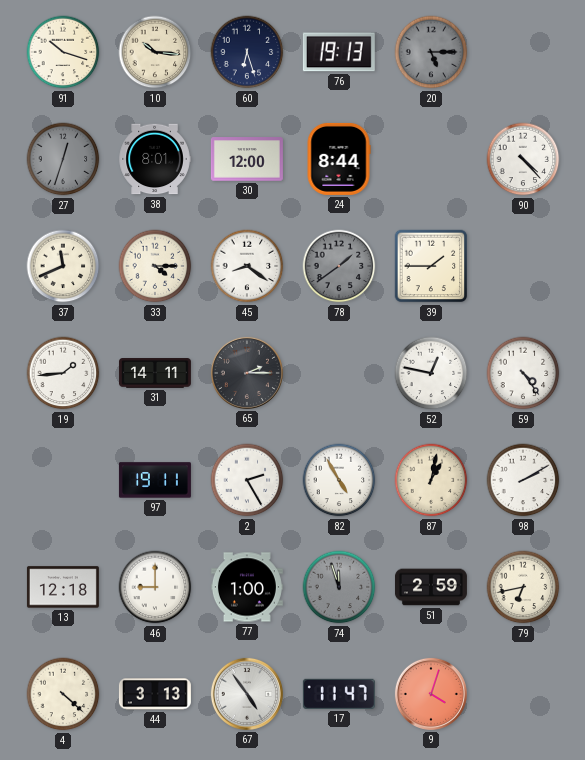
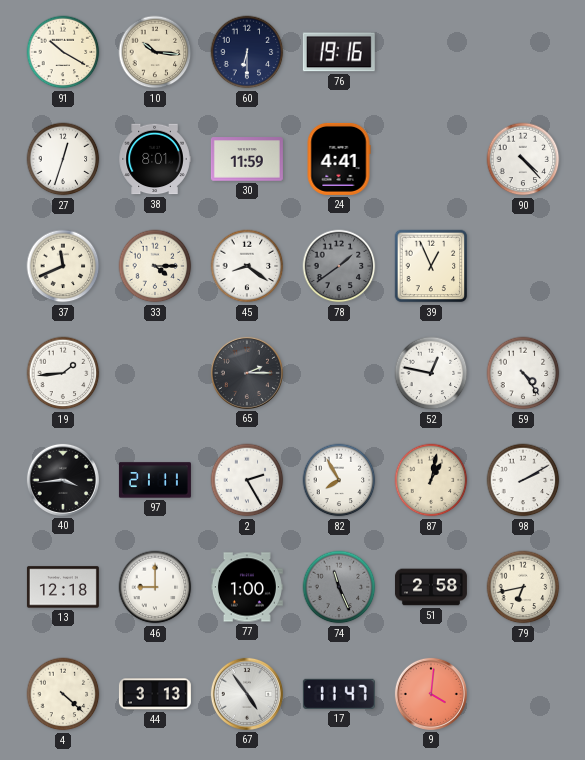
91: 10:18 -> 10:20 (63, 52)
60: 6:27 -> 6:30 (247, 52)
76: 19:13 -> 19:16 (339, 52)
20: 5:15 -> none (431, 52)
27 dial: grey -> white (63, 159)
30: 12:00 -> 11:59 (247, 159)
24: 8:44 -> 4:41 (339, 159)
39: 1:45 -> 12:56 (431, 266)
31: 14:11 -> none (155, 373)
40: none -> 3:44 (63, 480)
97: 19:11 -> 21:11 (155, 480)
82: 4:55 -> 7:55 (339, 480)
74: 11:57 -> 11:26 (339, 587)
51: 2:59 -> 2:58 (431, 587)
9: 4:03 -> 4:01 (431, 694)
